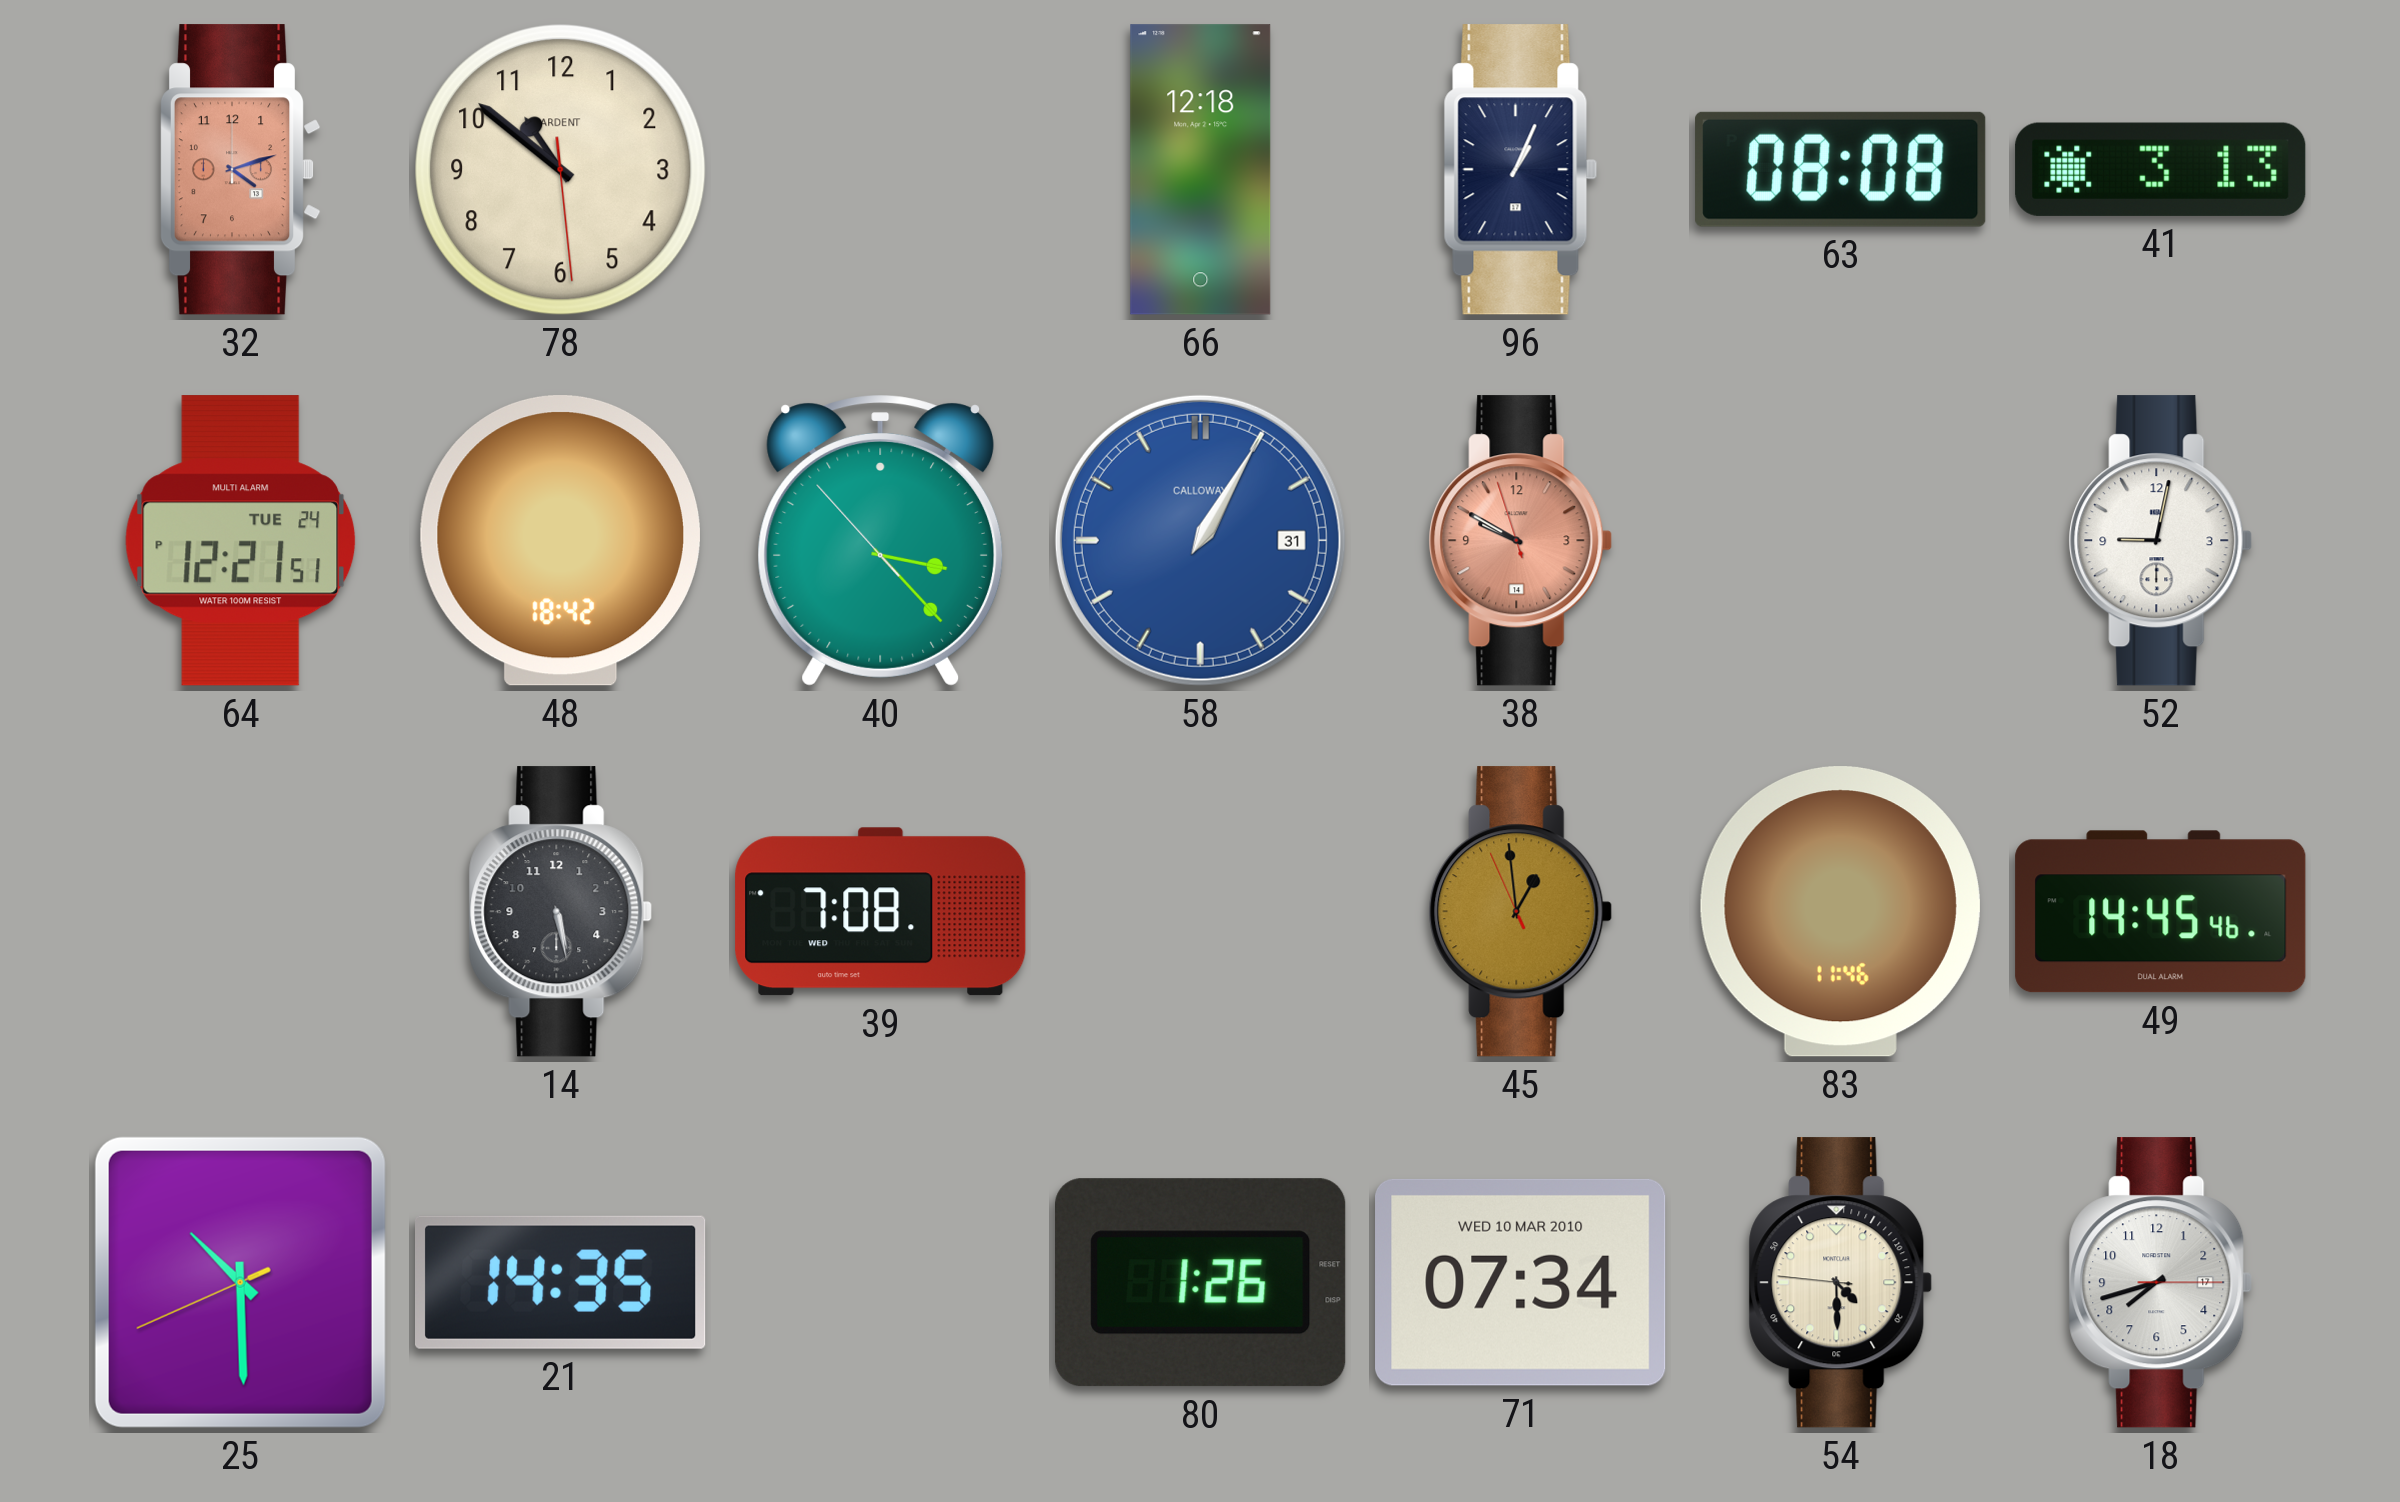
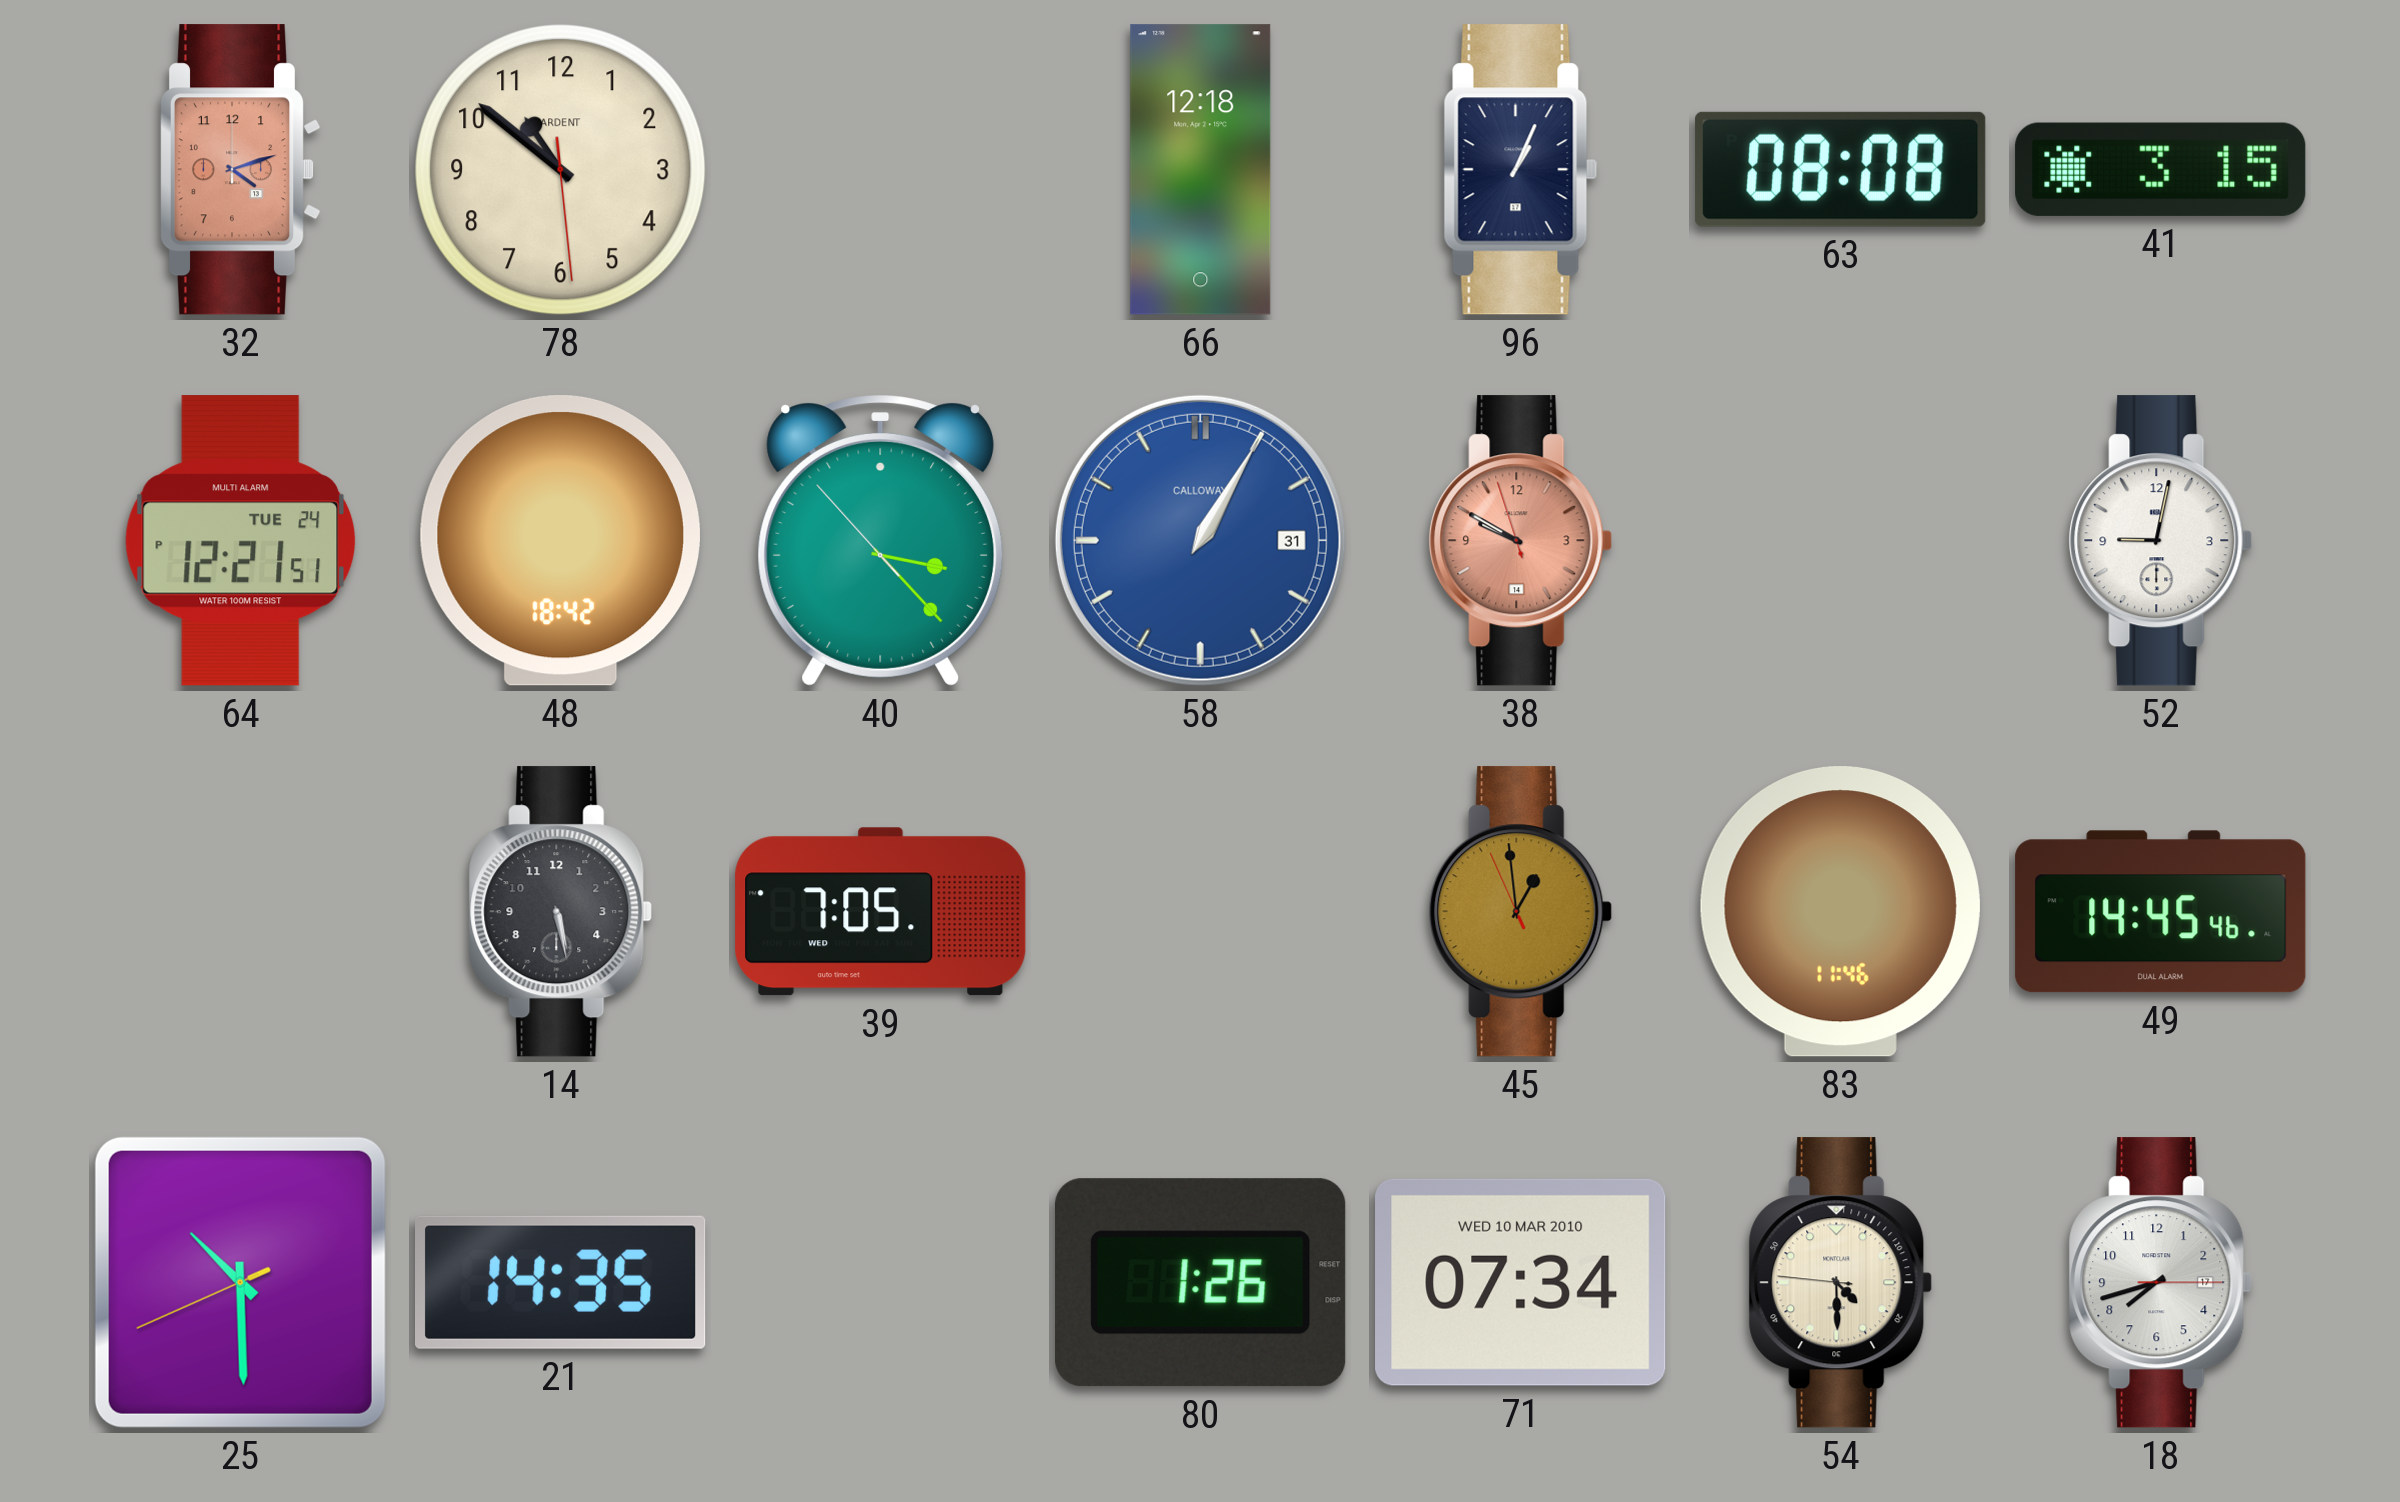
41: 3:13 -> 3:15 (2161, 169)
39: 7:08 -> 7:05 (881, 912)
